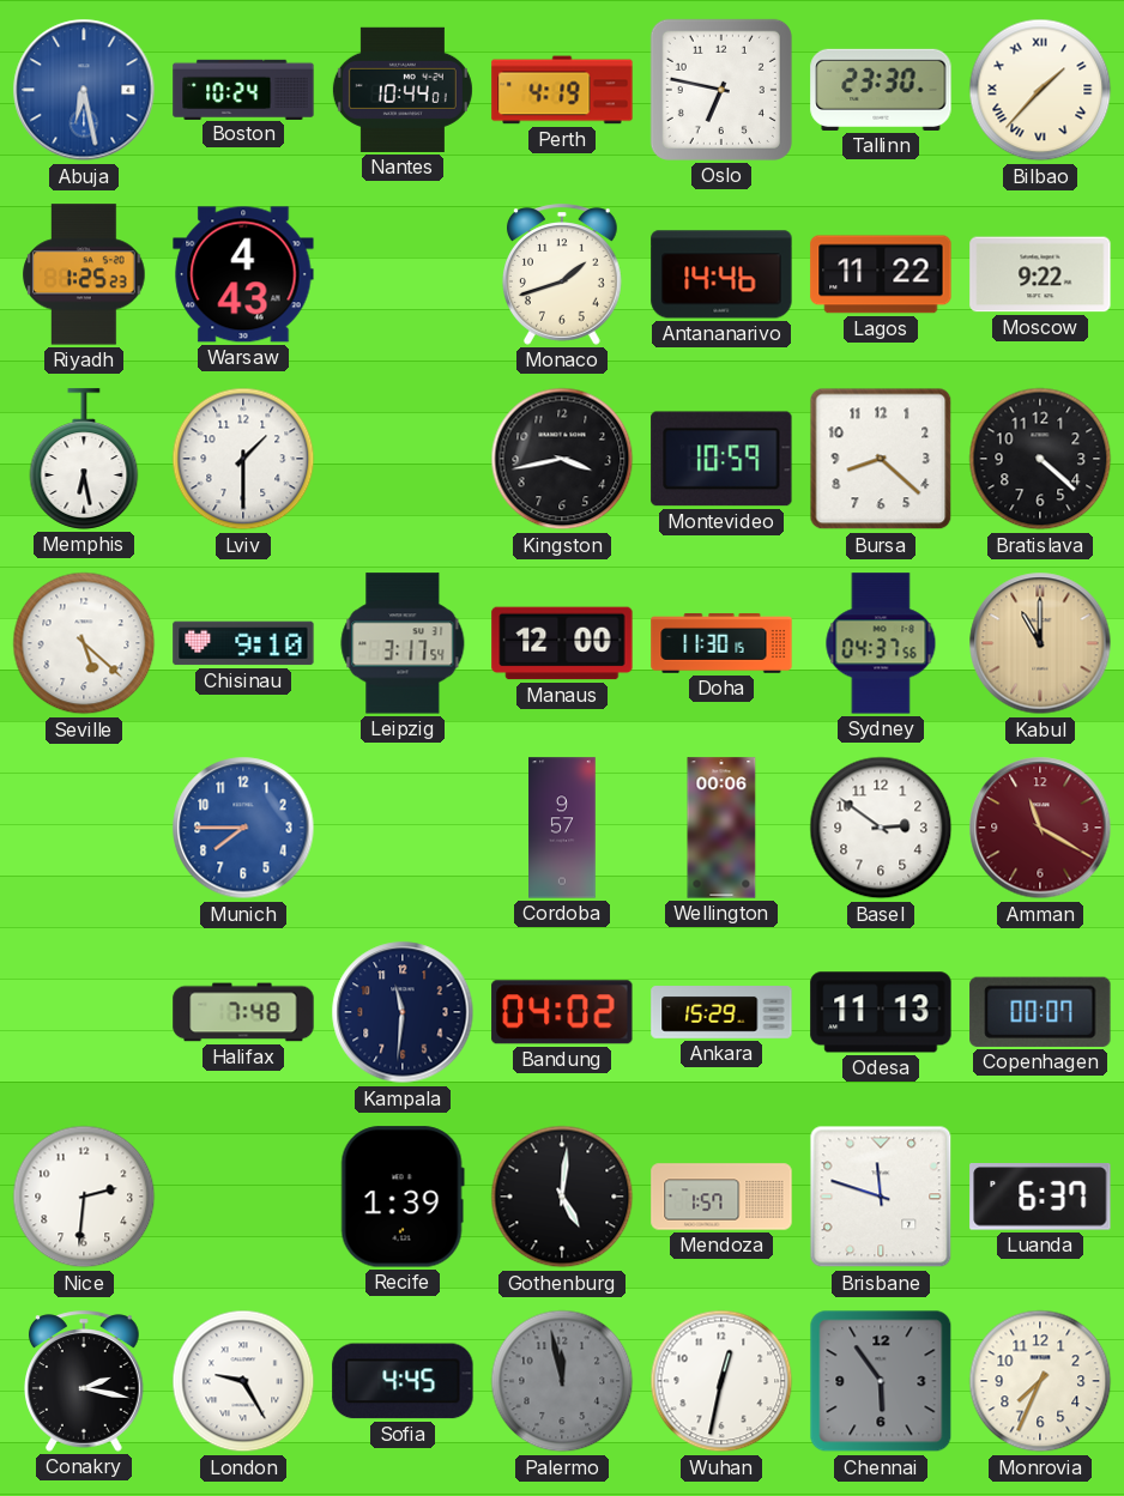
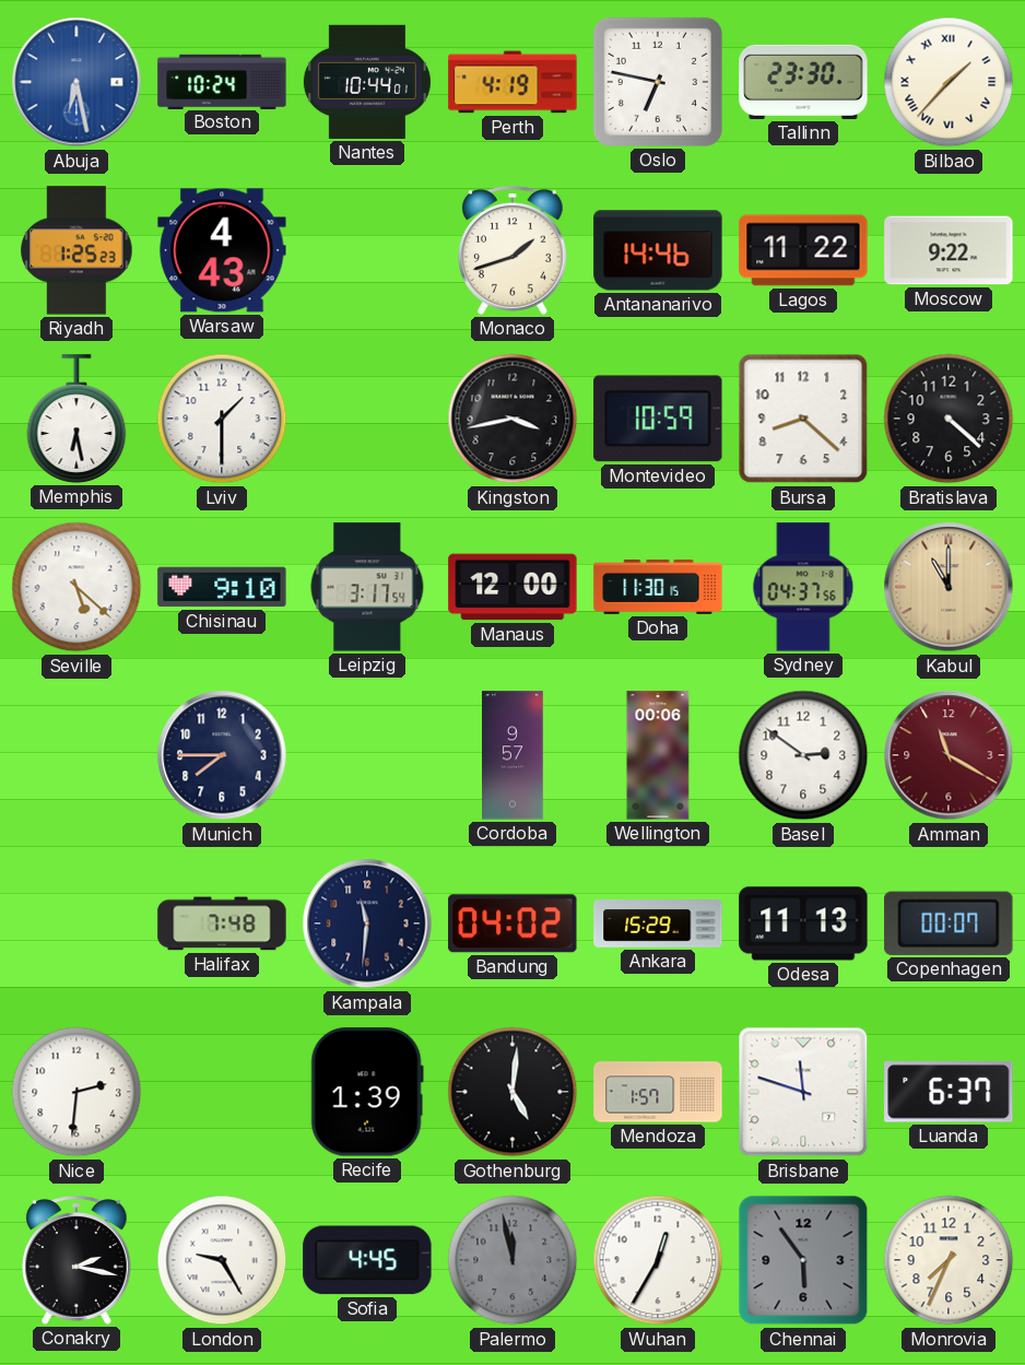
Munich dial: blue -> navy (222, 755)
Wuhan: 12:32 -> 12:35 (658, 1260)
